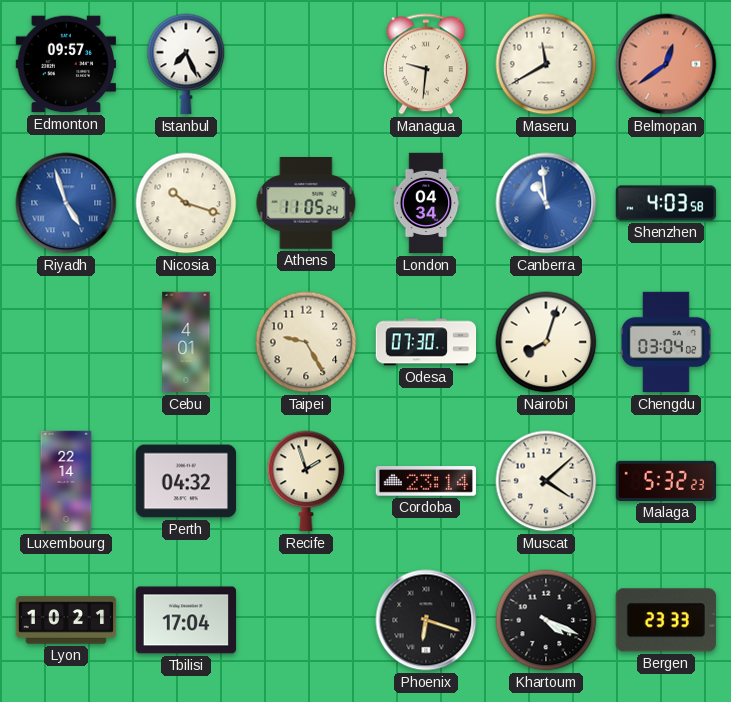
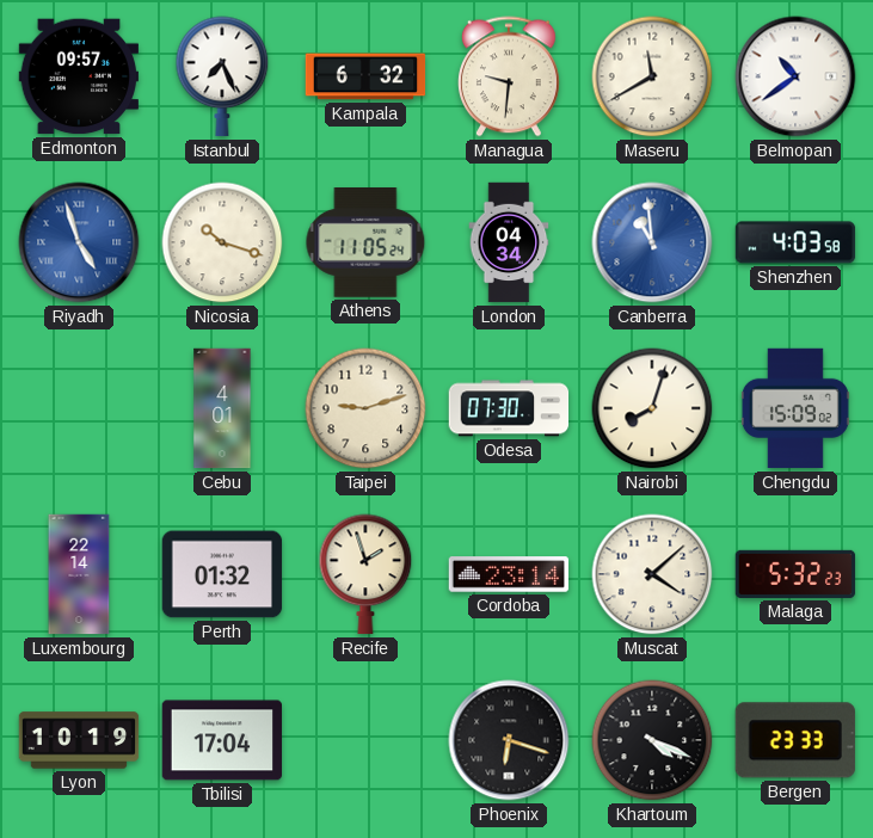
Kampala: none -> 6:32 (365, 76)
Belmopan: 12:39 -> 10:39 (795, 76)
Belmopan dial: salmon -> white (795, 76)
Taipei: 9:25 -> 9:12 (365, 408)
Chengdu: 03:04 -> 15:09 (795, 408)
Perth: 04:32 -> 01:32 (222, 574)
Lyon: 10:21 -> 10:19 (79, 740)
